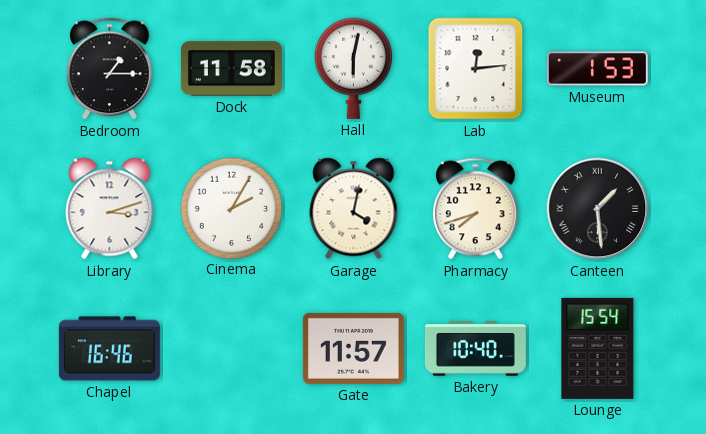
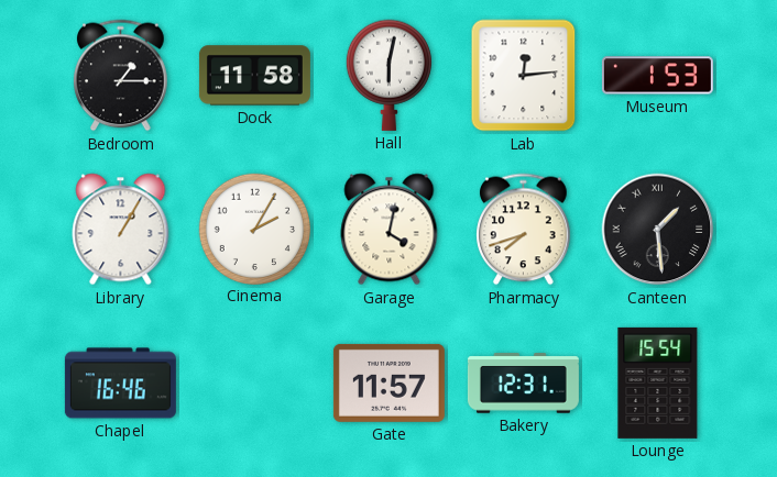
Library: 3:12 -> 1:05 (121, 230)
Bakery: 10:40 -> 12:31 (523, 384)
